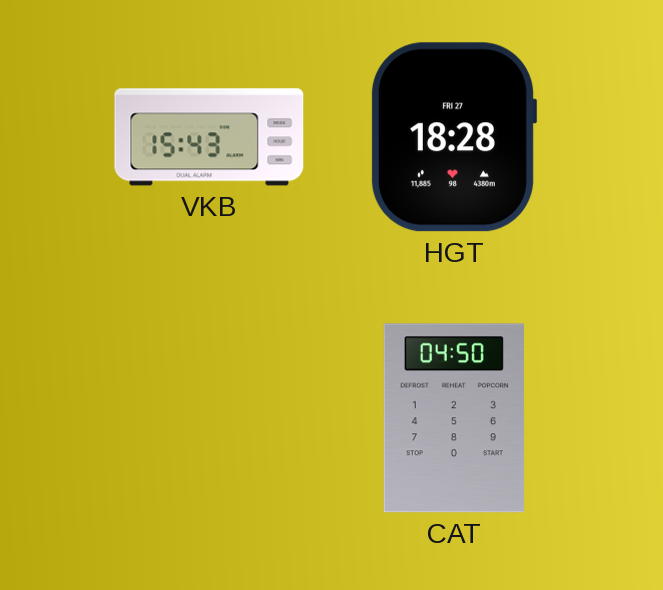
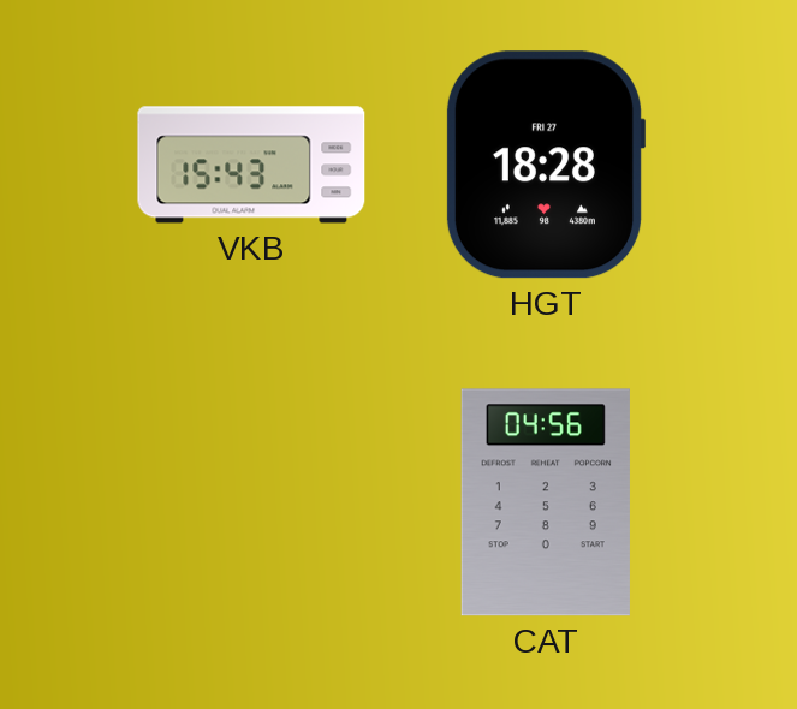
CAT: 04:50 -> 04:56 (546, 502)
